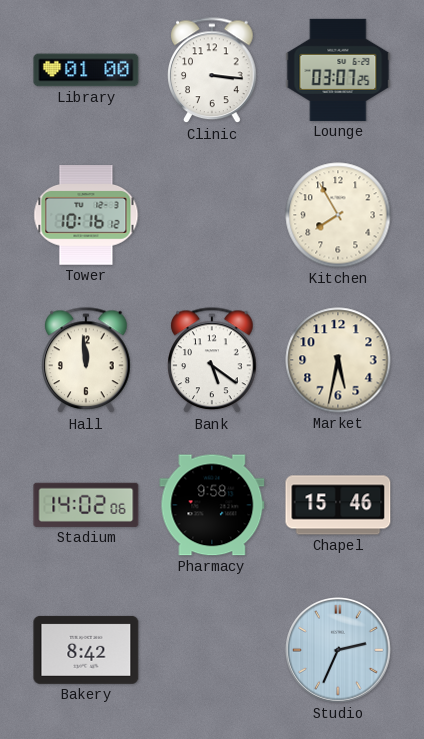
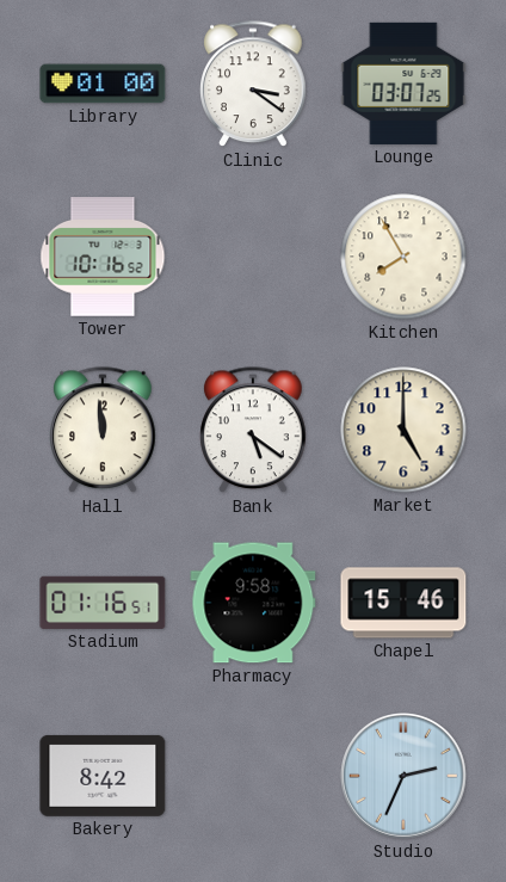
Clinic: 3:16 -> 3:21 (253, 85)
Tower: 10:16:12 -> 10:16:52 (103, 257)
Market: 5:32 -> 5:00 (403, 430)
Stadium: 14:02 -> 01:16 (103, 603)
